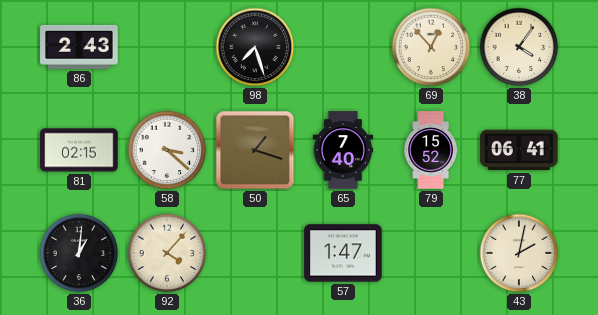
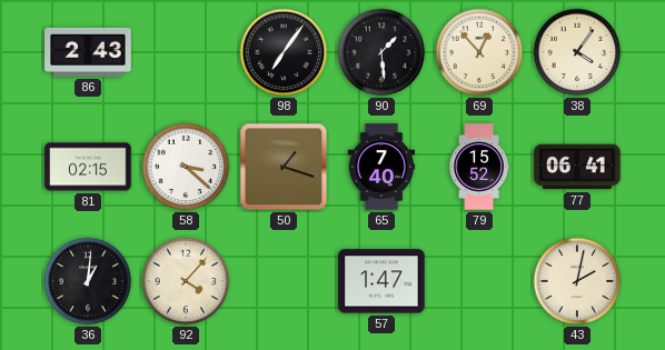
98: 7:27 -> 7:06 (284, 52)
90: none -> 1:29 (381, 52)
